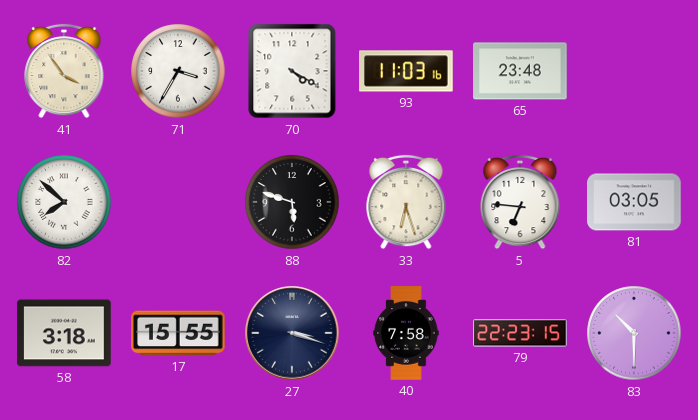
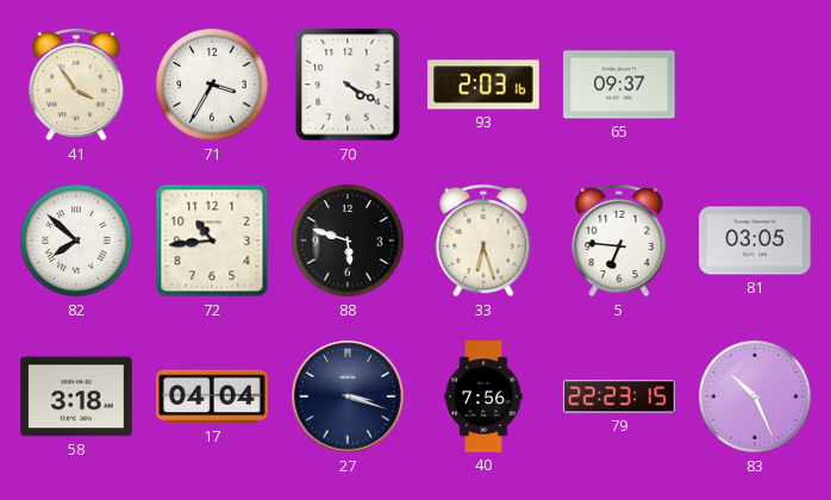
93: 11:03 -> 2:03 (483, 85)
65: 23:48 -> 09:37 (619, 85)
72: none -> 10:44 (212, 240)
17: 15:55 -> 04:04 (212, 396)
40: 7:58 -> 7:56 (483, 396)
83: 10:30 -> 10:26 (755, 396)
